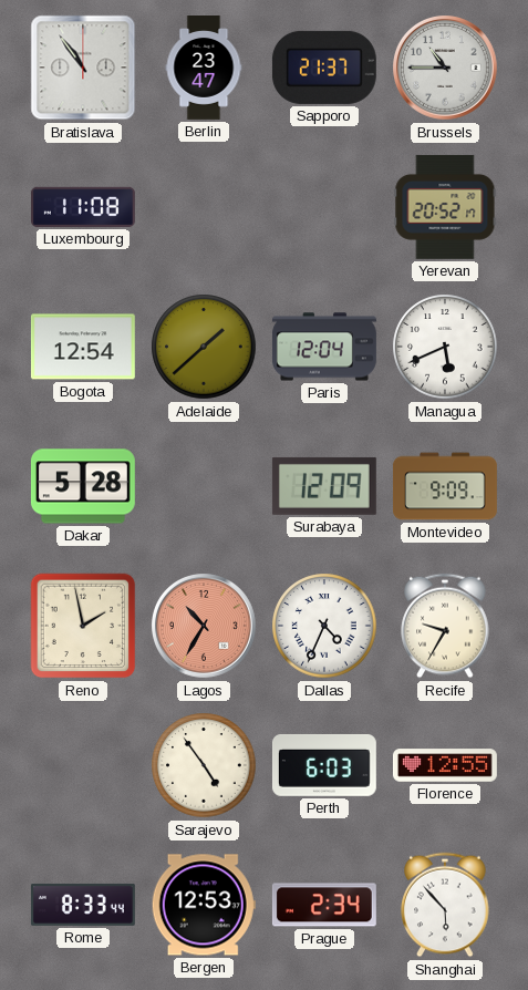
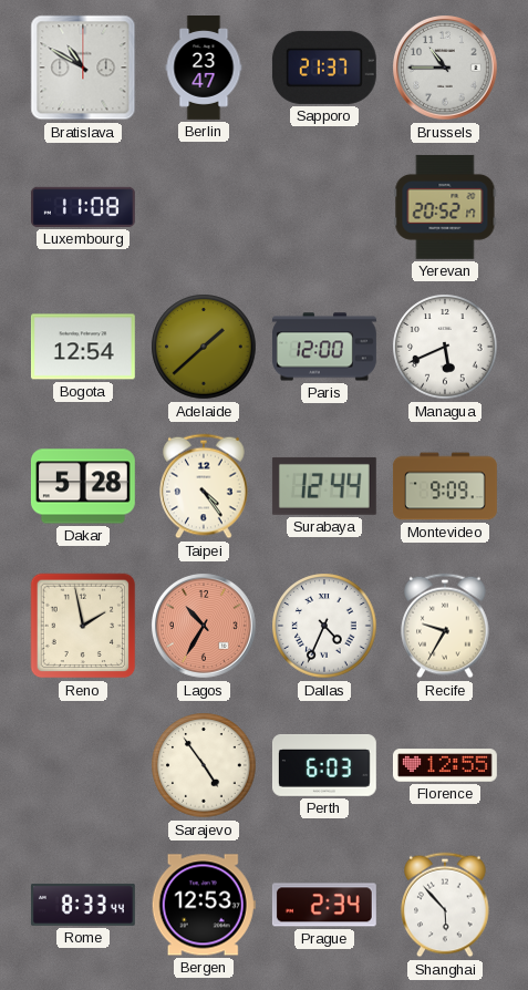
Bratislava: 10:54 -> 10:50 (83, 68)
Paris: 12:04 -> 12:00 (324, 347)
Taipei: none -> 4:24 (204, 486)
Surabaya: 12:09 -> 12:44 (324, 486)
